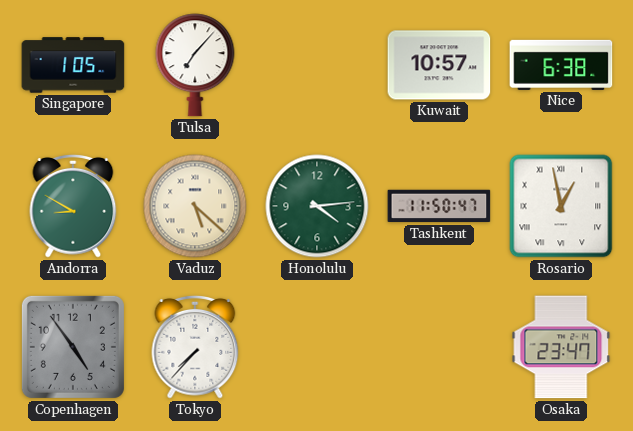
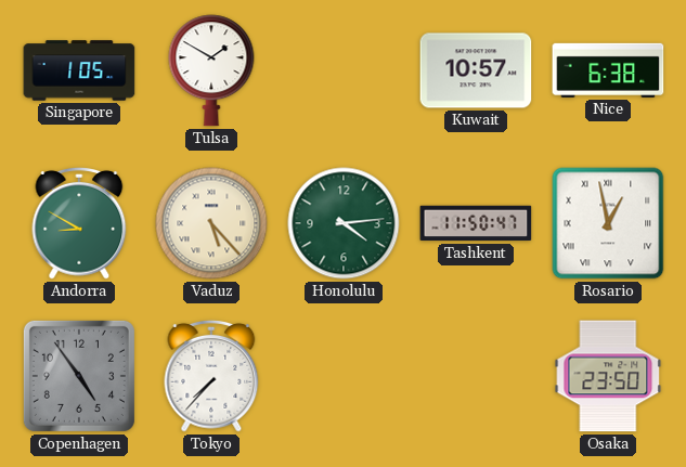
Tulsa: 7:07 -> 1:50 (211, 70)
Vaduz: 5:22 -> 5:23 (211, 223)
Osaka: 23:47 -> 23:50 (608, 376)
